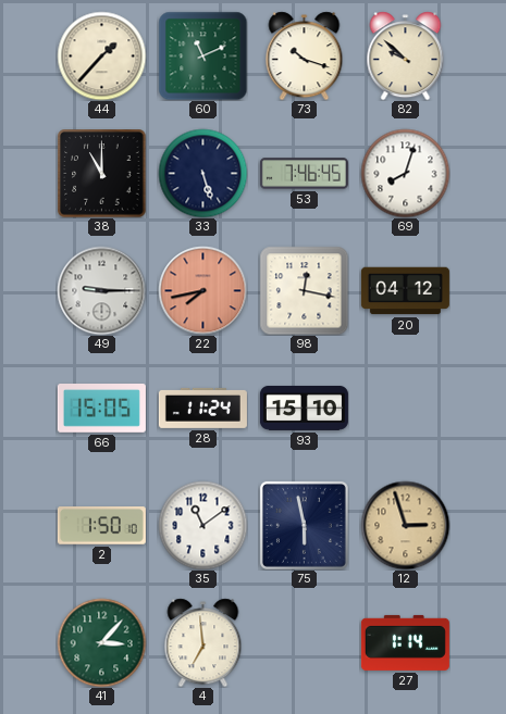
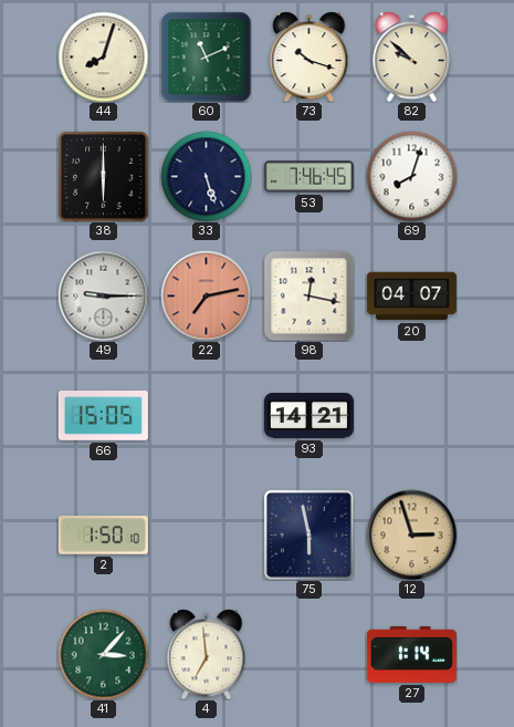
44: 1:37 -> 8:03 (103, 56)
38: 11:00 -> 6:00 (103, 176)
22: 7:43 -> 7:13 (206, 295)
20: 04:12 -> 04:07 (411, 297)
28: 11:24 -> none (202, 408)
93: 15:10 -> 14:21 (308, 415)
35: 11:09 -> none (202, 525)
